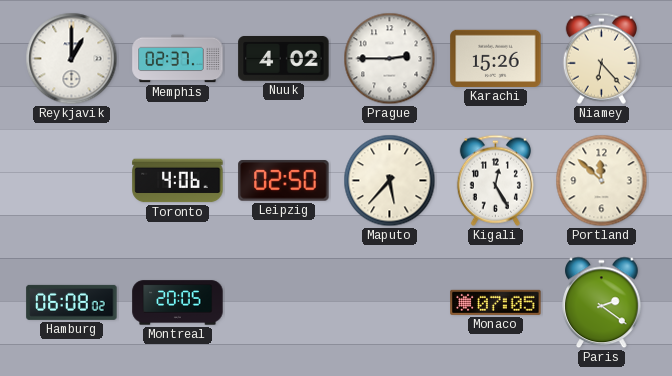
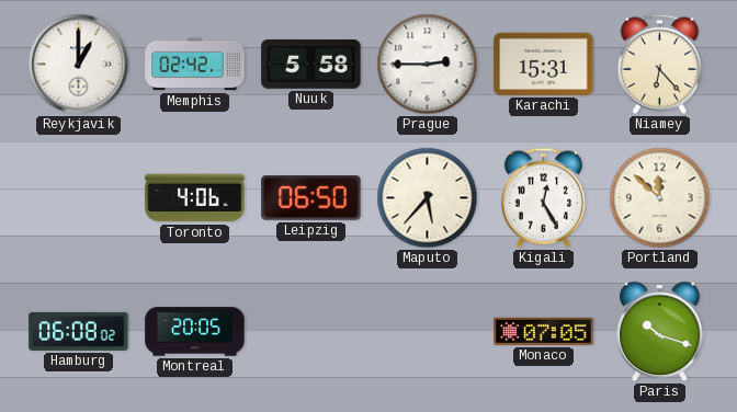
Memphis: 02:37 -> 02:42 (195, 65)
Nuuk: 4:02 -> 5:58 (311, 65)
Karachi: 15:26 -> 15:31 (544, 64)
Leipzig: 02:50 -> 06:50 (311, 198)
Paris: 2:21 -> 10:18 (660, 332)
